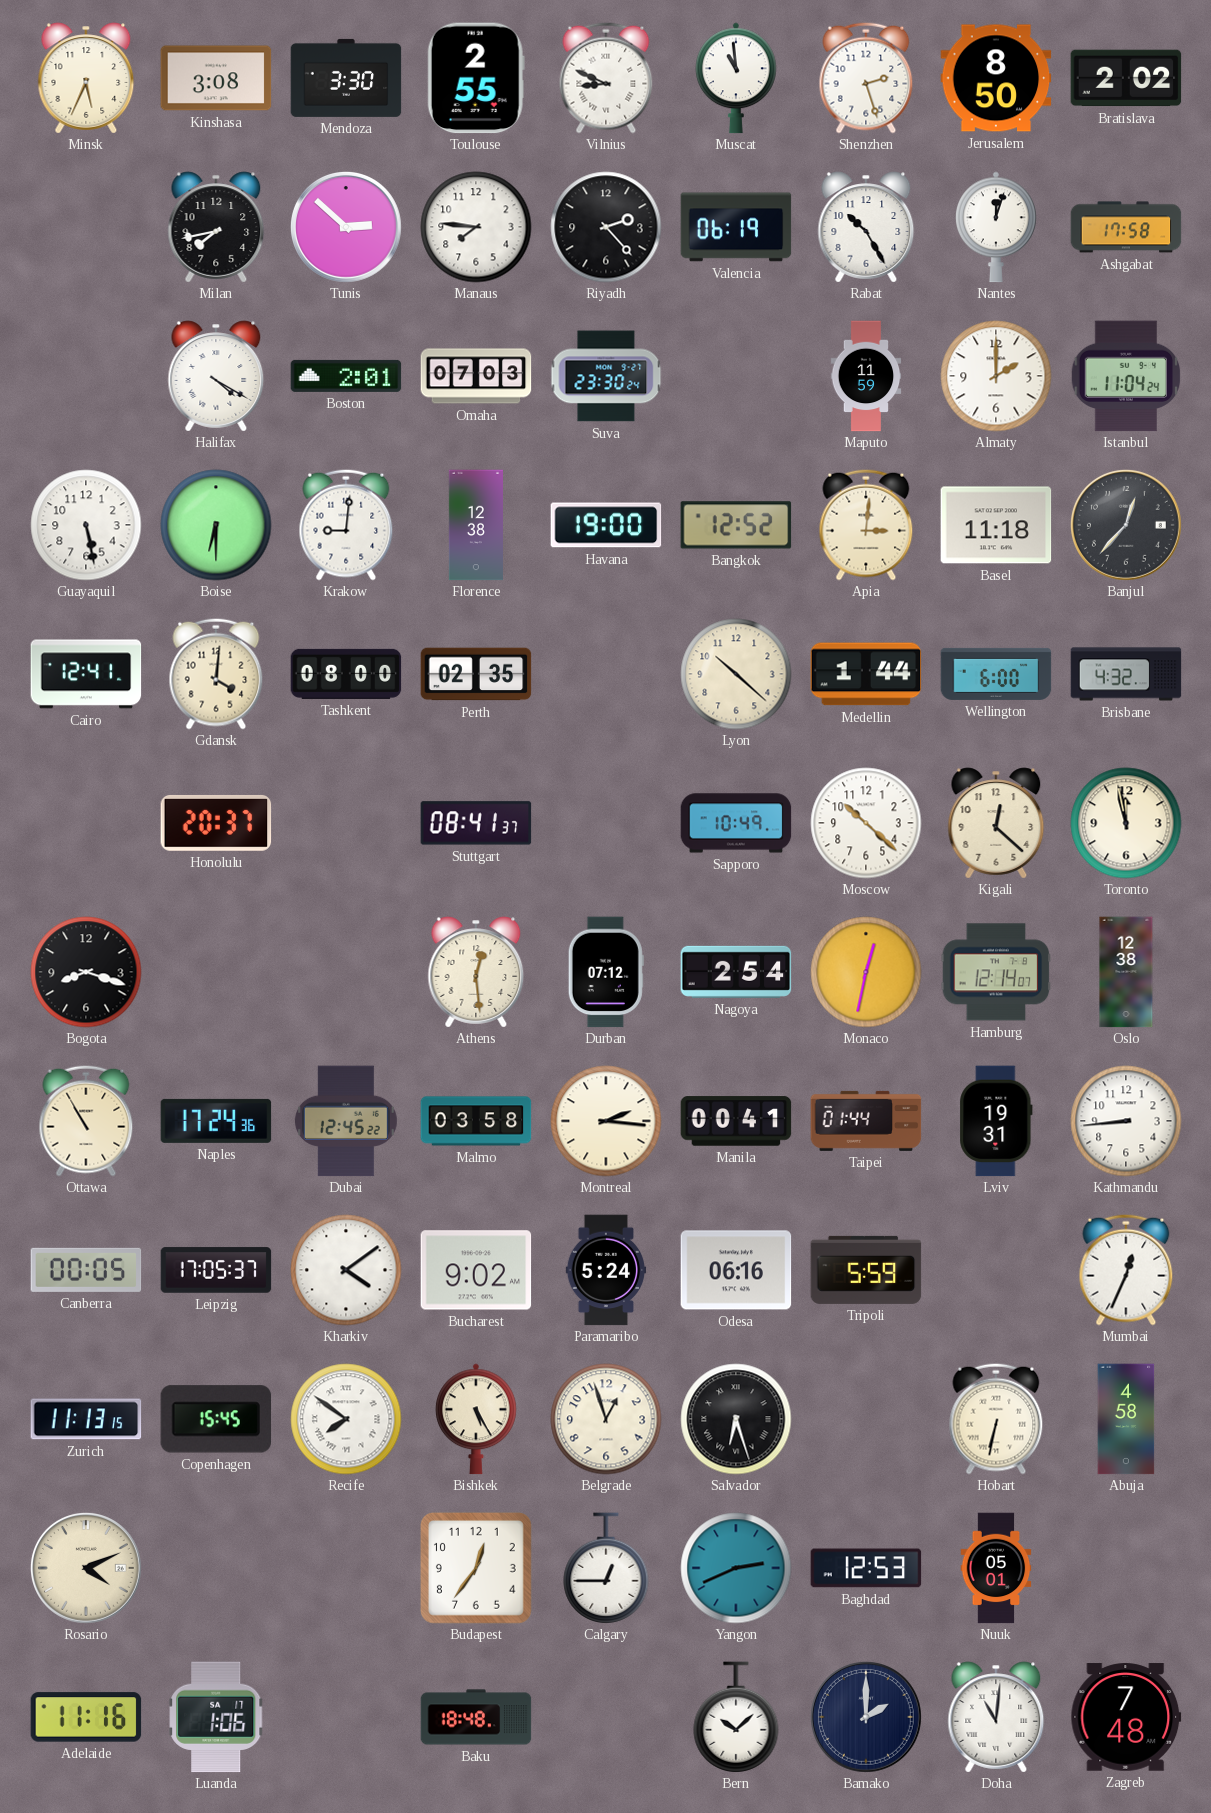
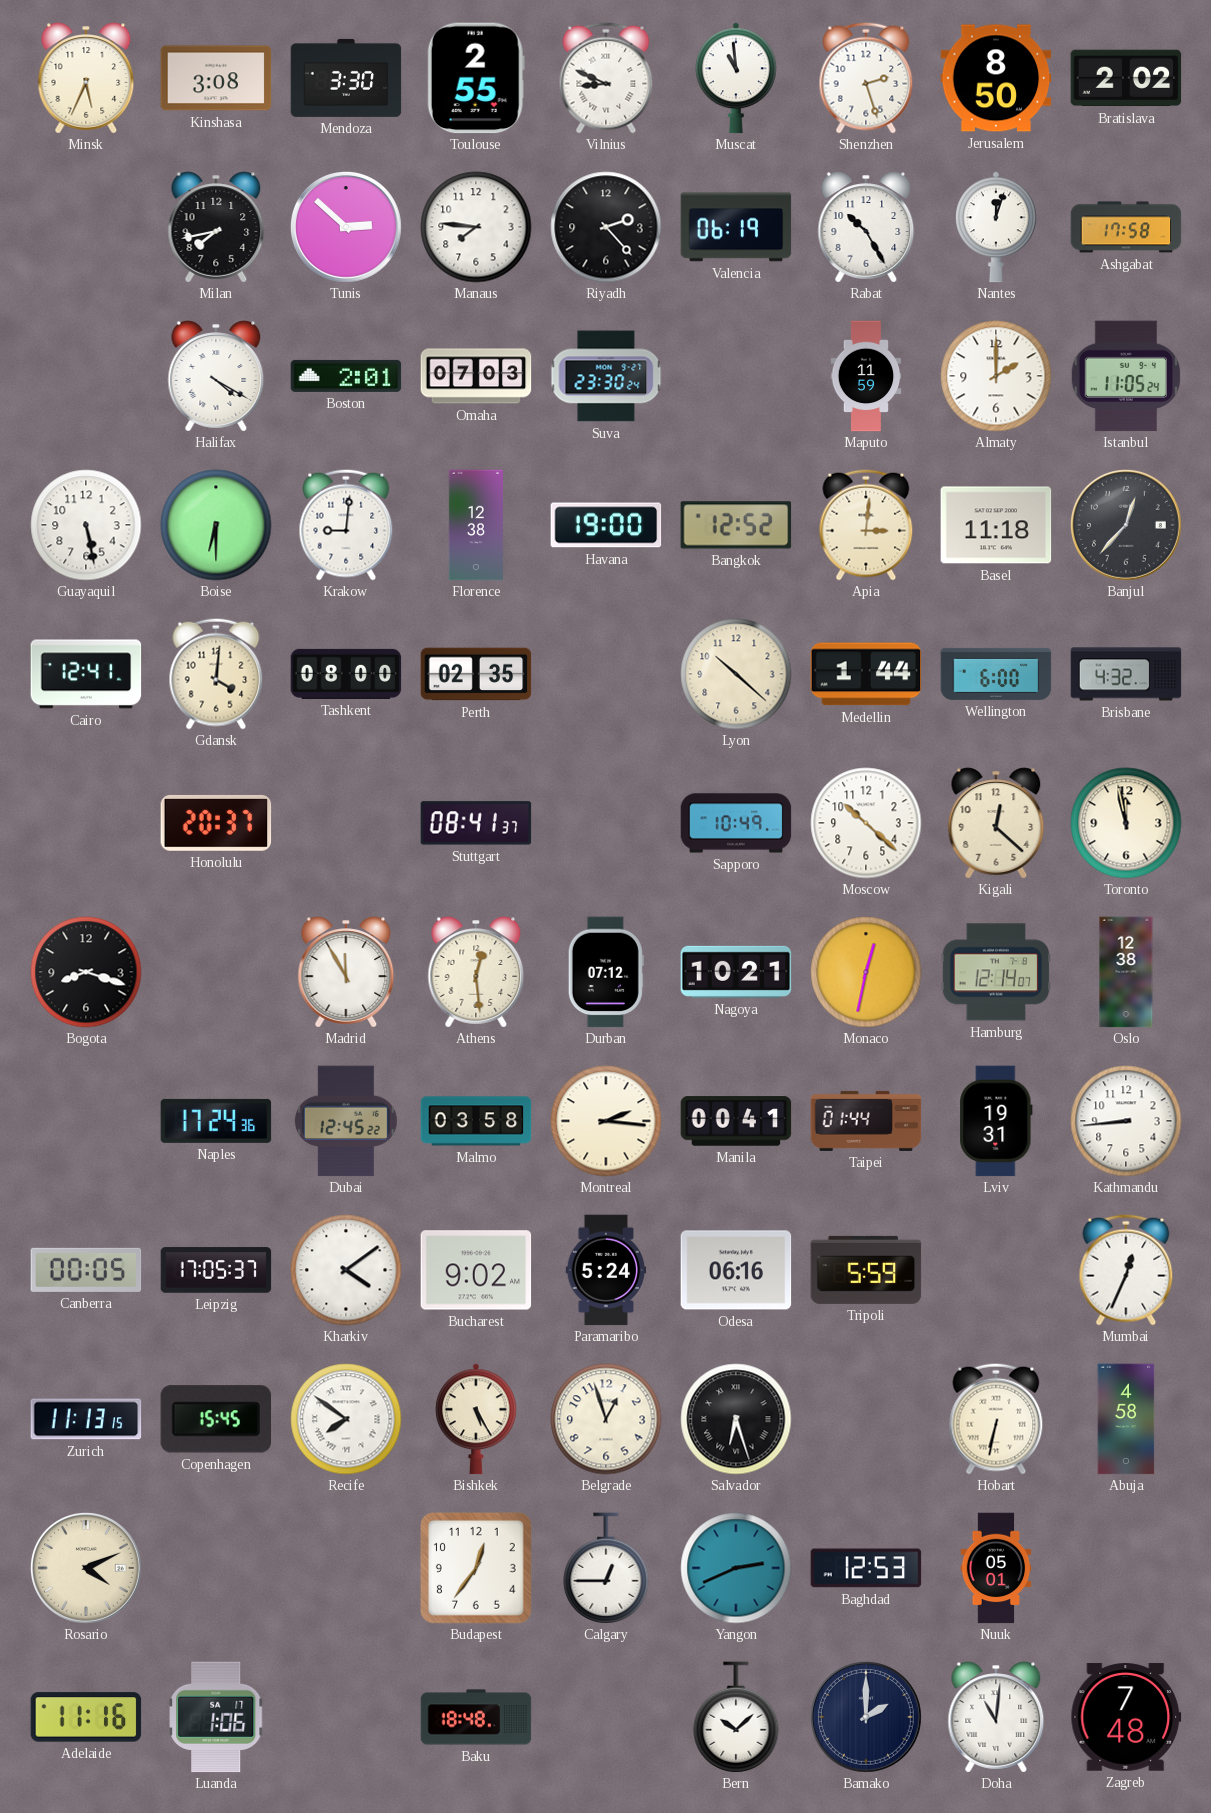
Istanbul: 11:04 -> 11:05 (1126, 376)
Madrid: none -> 11:55 (346, 972)
Nagoya: 2:54 -> 10:21 (736, 972)
Ottawa: 10:55 -> none (86, 1121)
